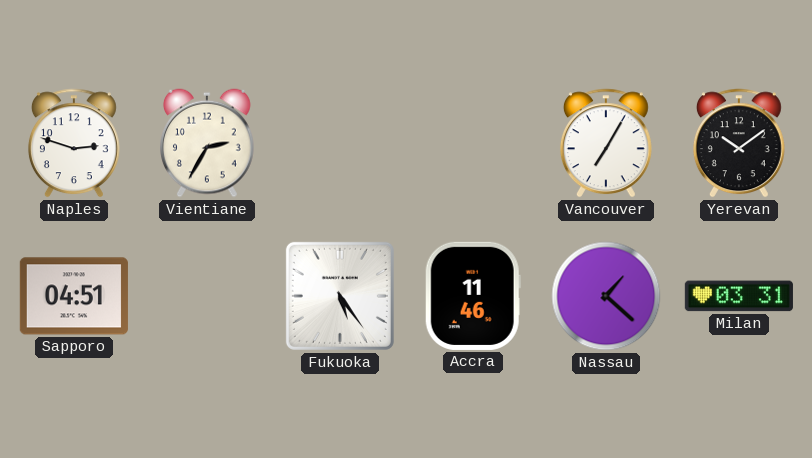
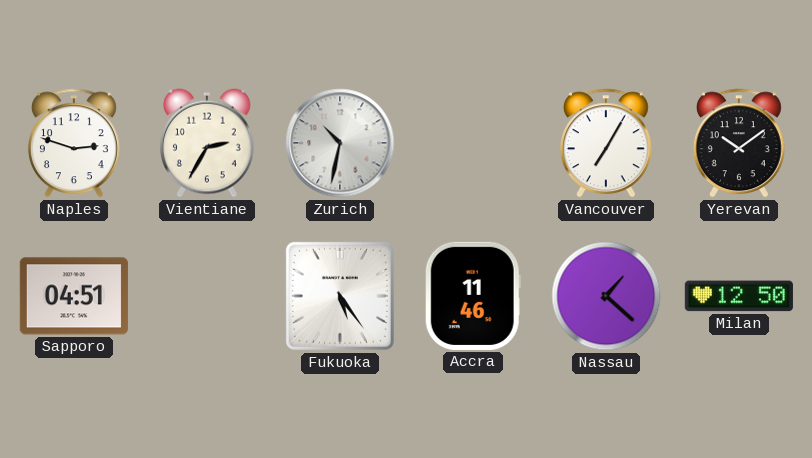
Zurich: none -> 10:32 (340, 143)
Milan: 03:31 -> 12:50 (739, 296)
